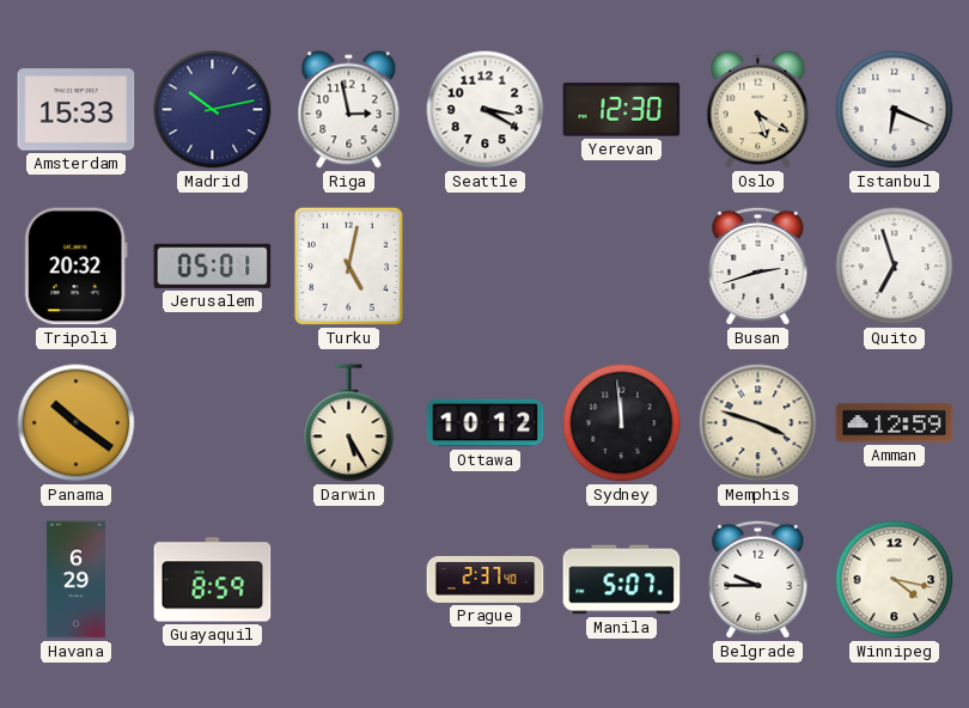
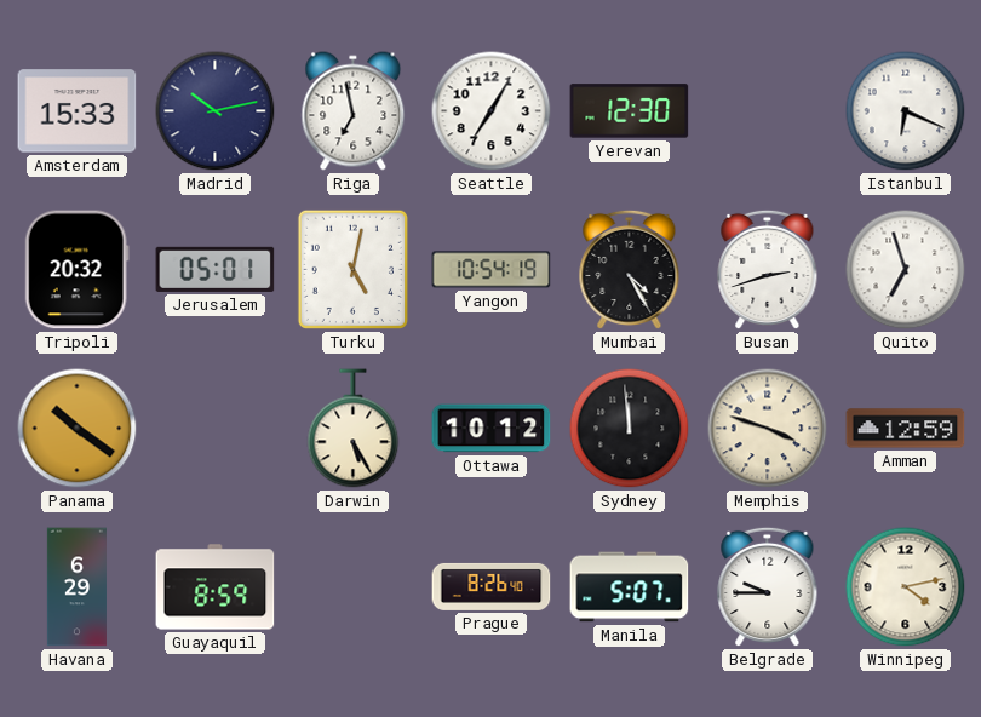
Riga: 2:58 -> 6:58 (354, 111)
Seattle: 3:20 -> 7:05 (492, 111)
Oslo: 5:20 -> none (758, 110)
Yangon: none -> 10:54 (492, 270)
Mumbai: none -> 4:25 (630, 270)
Prague: 2:37 -> 8:26 (492, 586)
Winnipeg: 4:17 -> 4:13 (906, 587)
